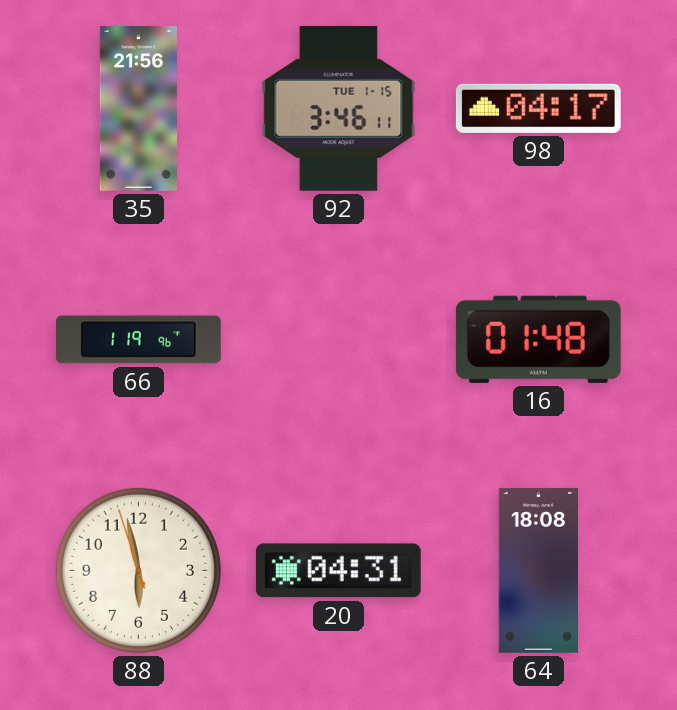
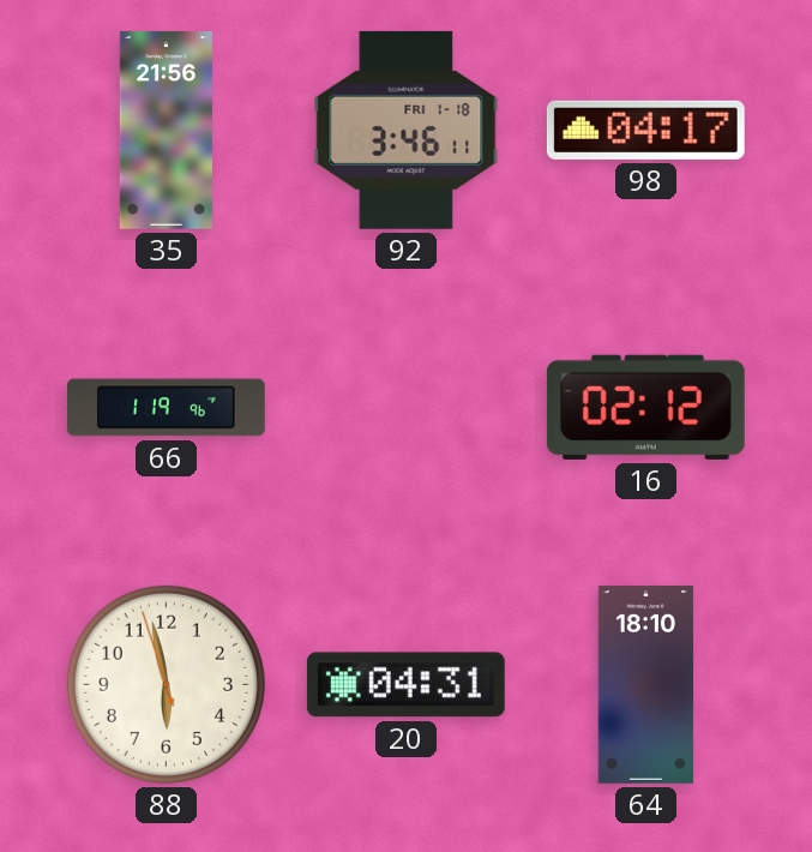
92 date: TUE 1-15 -> FRI 1-18 (407, 130)
16: 01:48 -> 02:12 (645, 407)
64: 18:08 -> 18:10 (645, 685)
